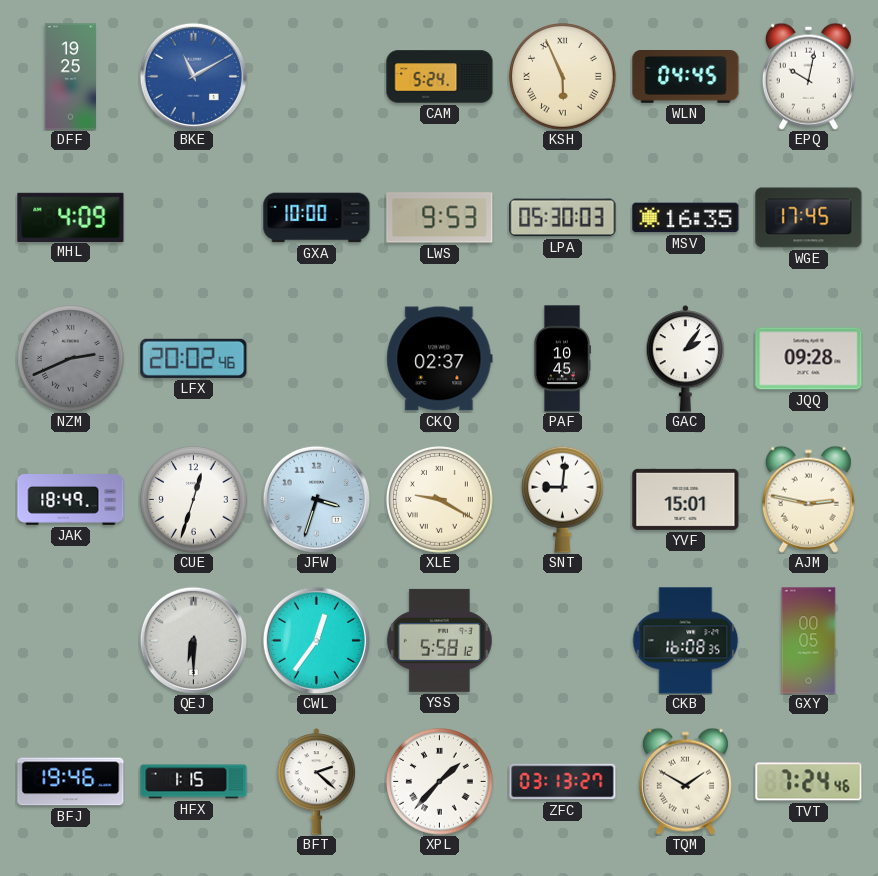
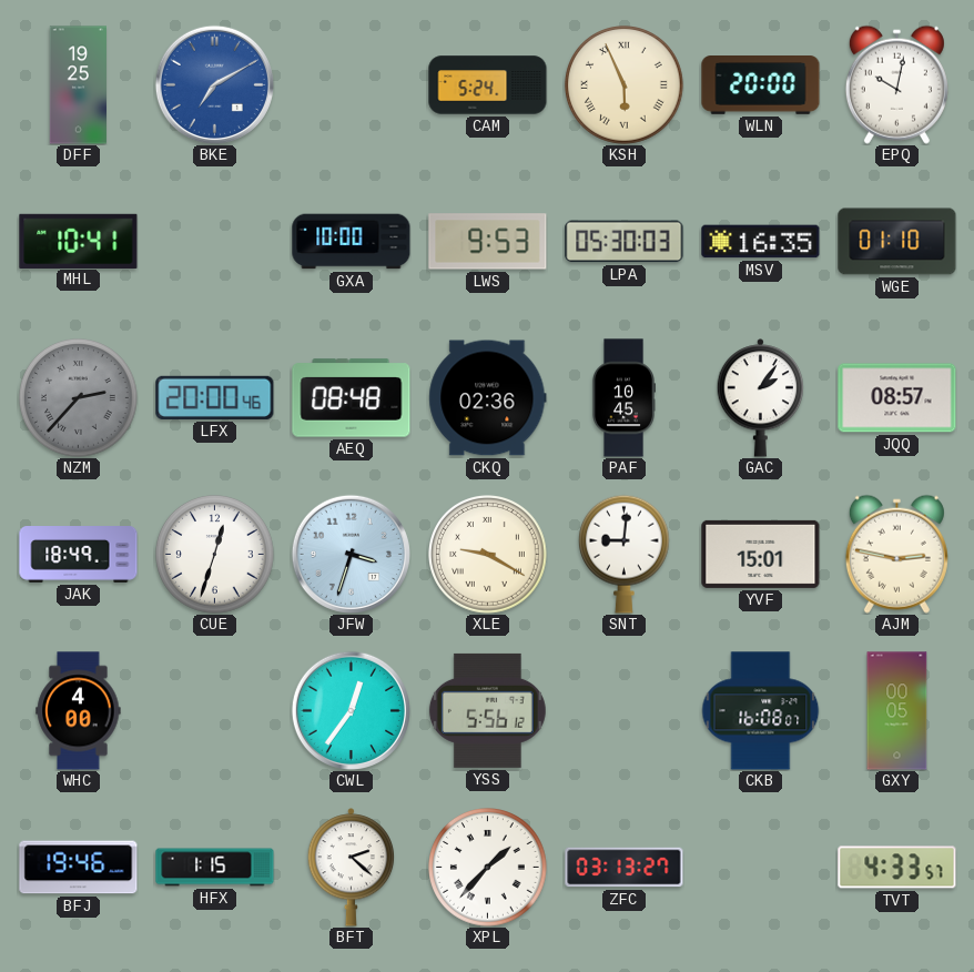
BKE: 11:10 -> 7:10 (214, 84)
WLN: 04:45 -> 20:00 (761, 85)
MHL: 4:09 -> 10:41 (79, 241)
WGE: 17:45 -> 01:10 (897, 242)
NZM: 2:41 -> 2:37 (79, 398)
LFX: 20:02 -> 20:00 (215, 397)
AEQ: none -> 08:48 (352, 398)
CKQ: 02:37 -> 02:36 (488, 398)
JQQ: 09:28 -> 08:57 (897, 398)
WHC: none -> 4:00 (79, 711)
QEJ: 6:30 -> none (193, 640)
YSS: 5:58 -> 5:56 (487, 710)
CKB: 16:08:35 -> 16:08:07 (761, 711)
TQM: 1:50 -> none (685, 781)
TVT: 7:24 -> 4:33 (897, 868)
